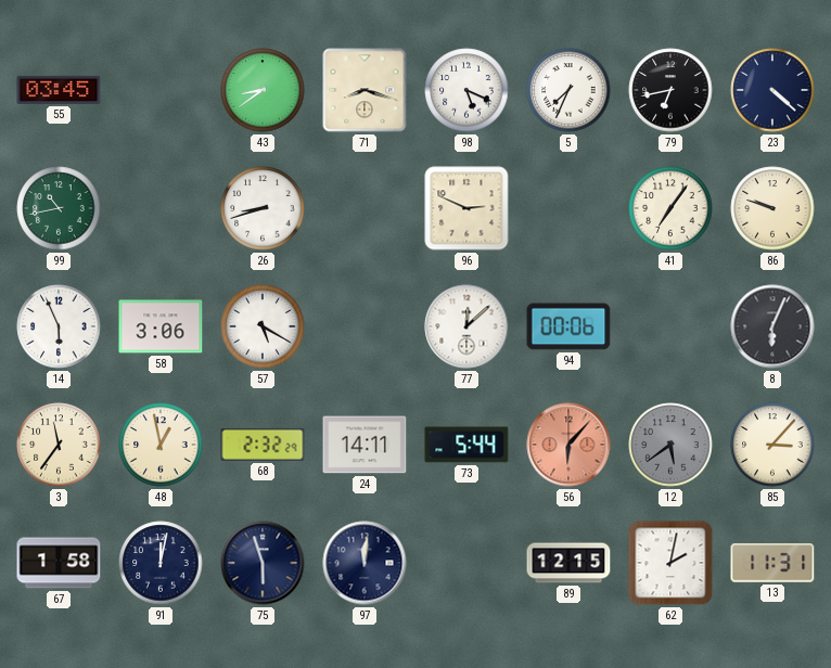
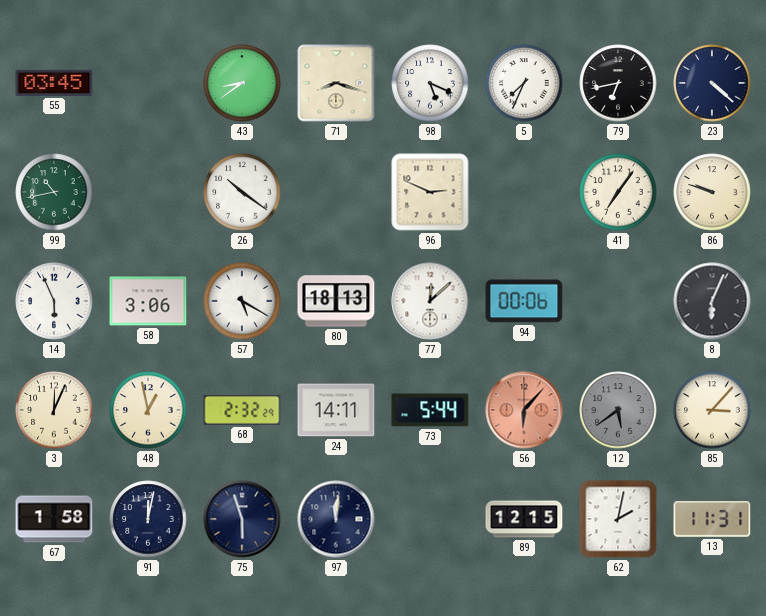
26: 8:42 -> 10:21 (242, 192)
80: none -> 18:13 (336, 301)
3: 11:36 -> 12:04 (54, 410)
